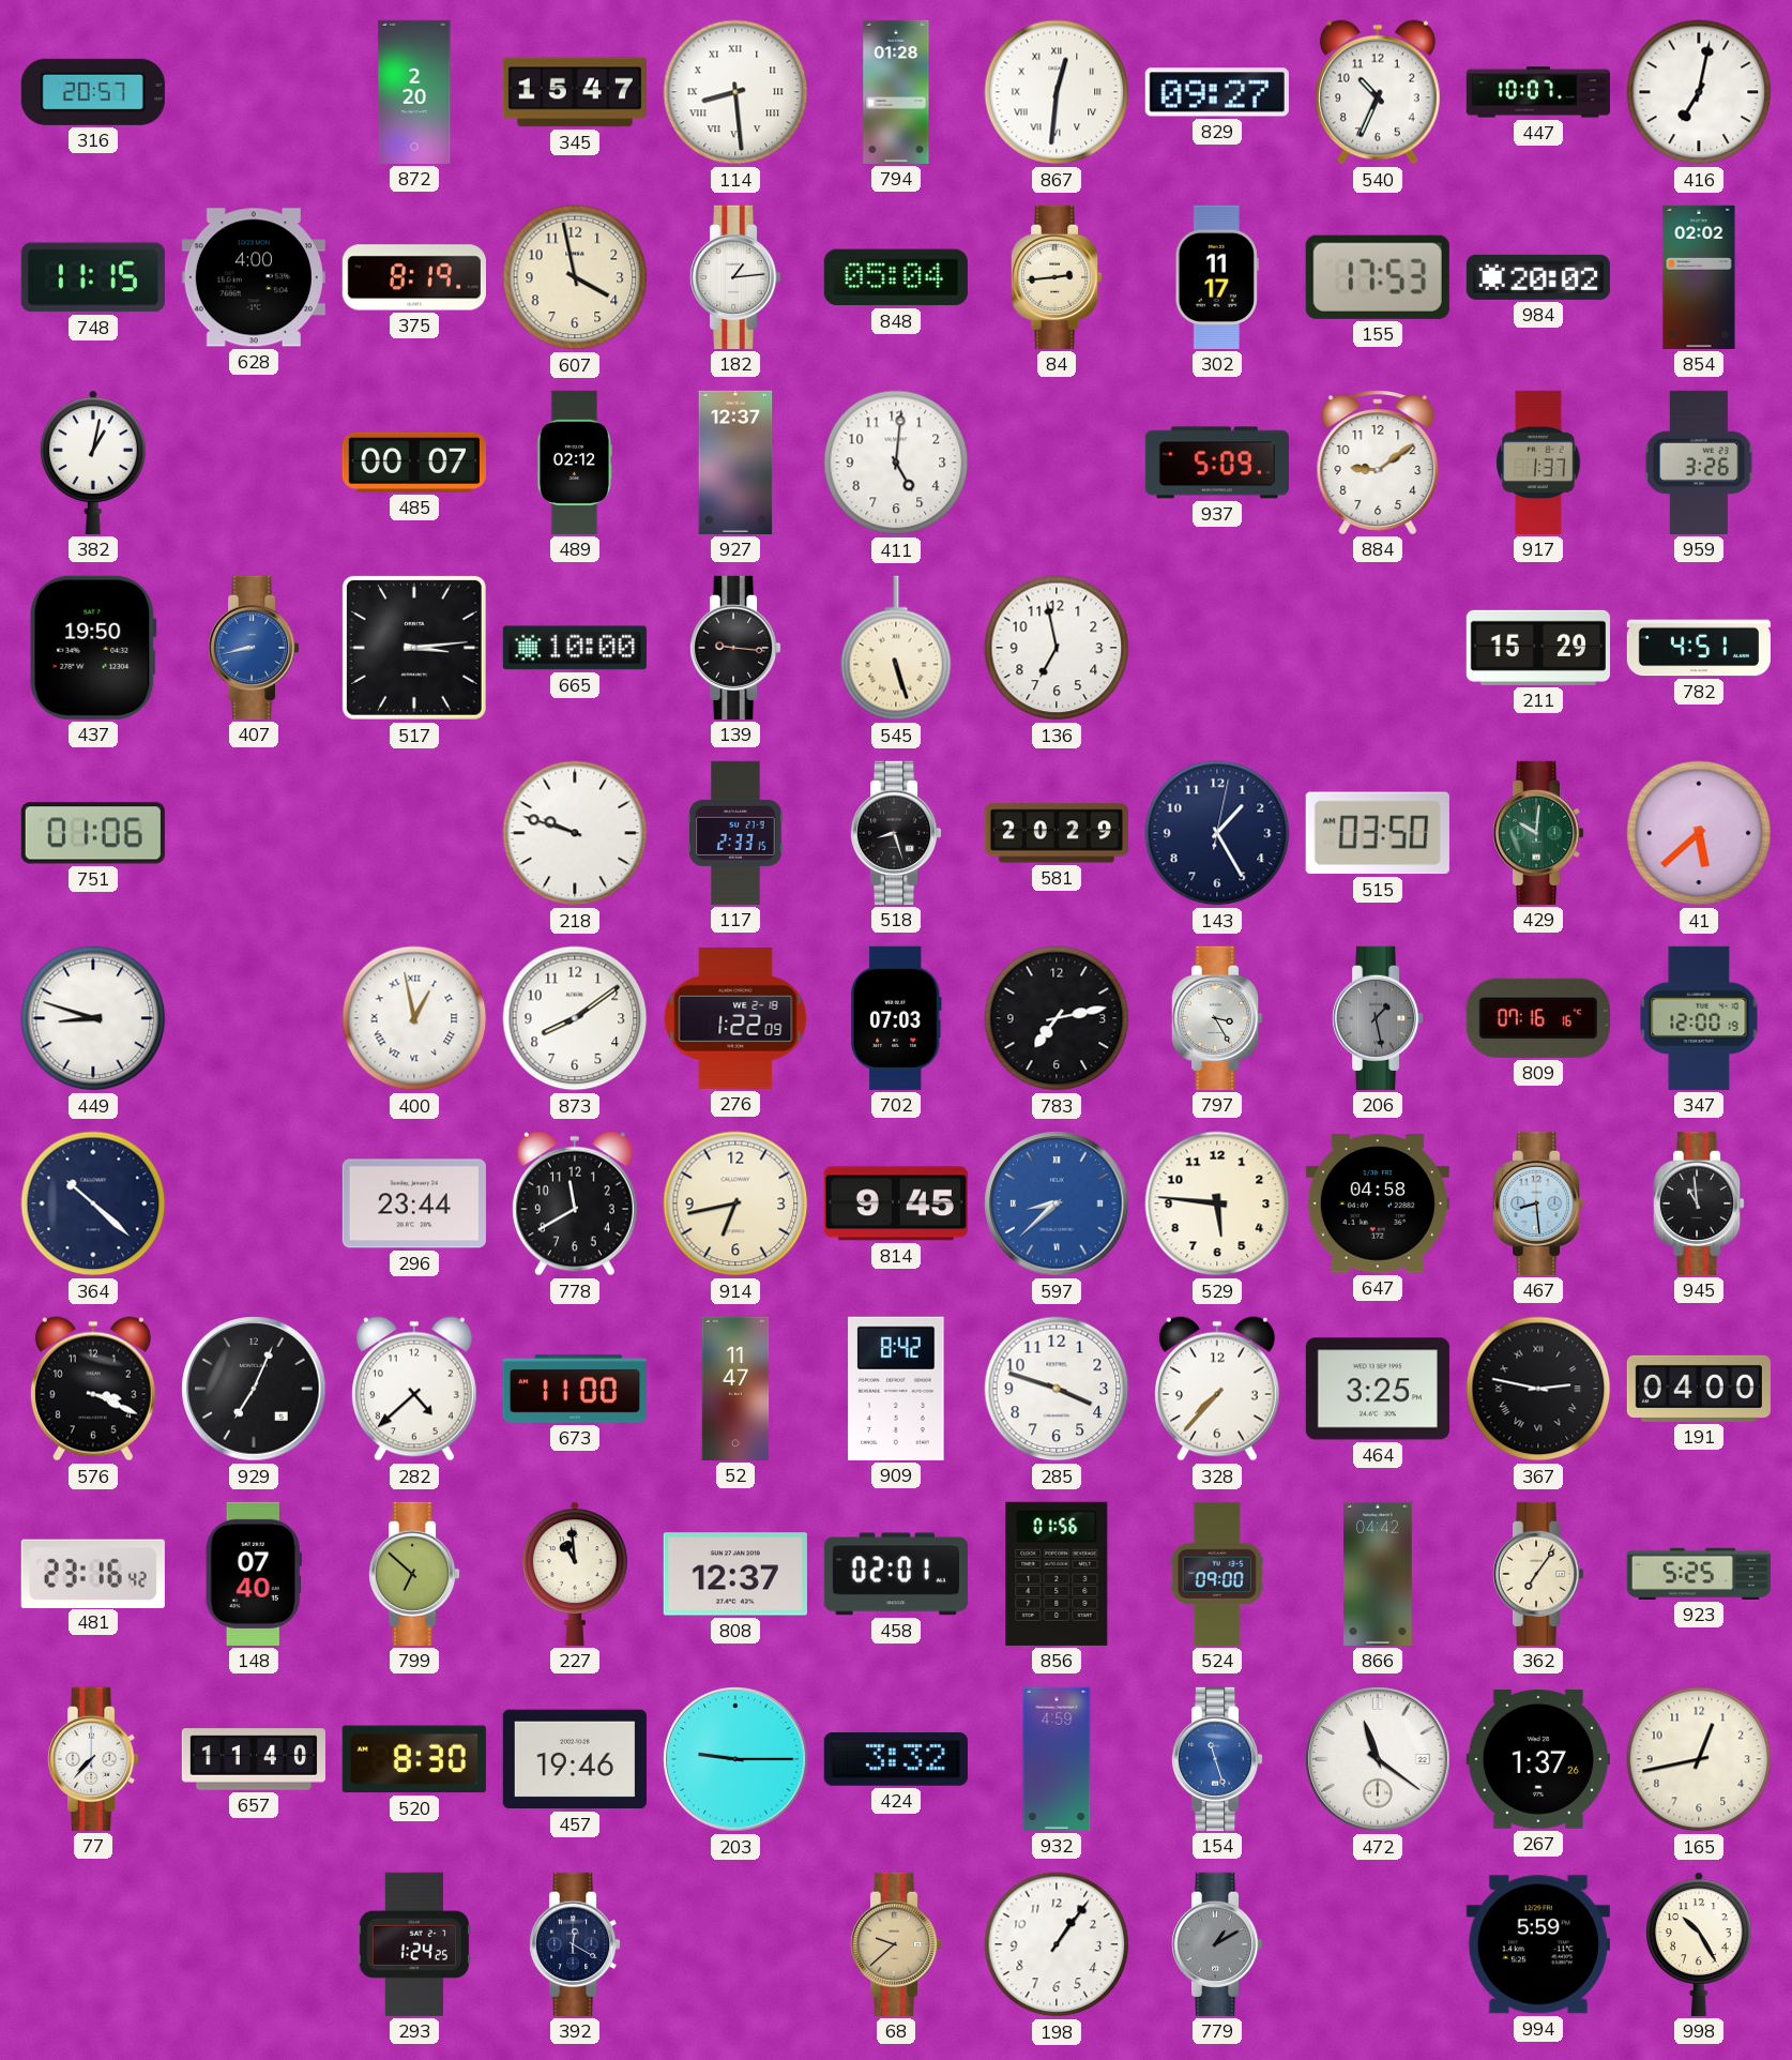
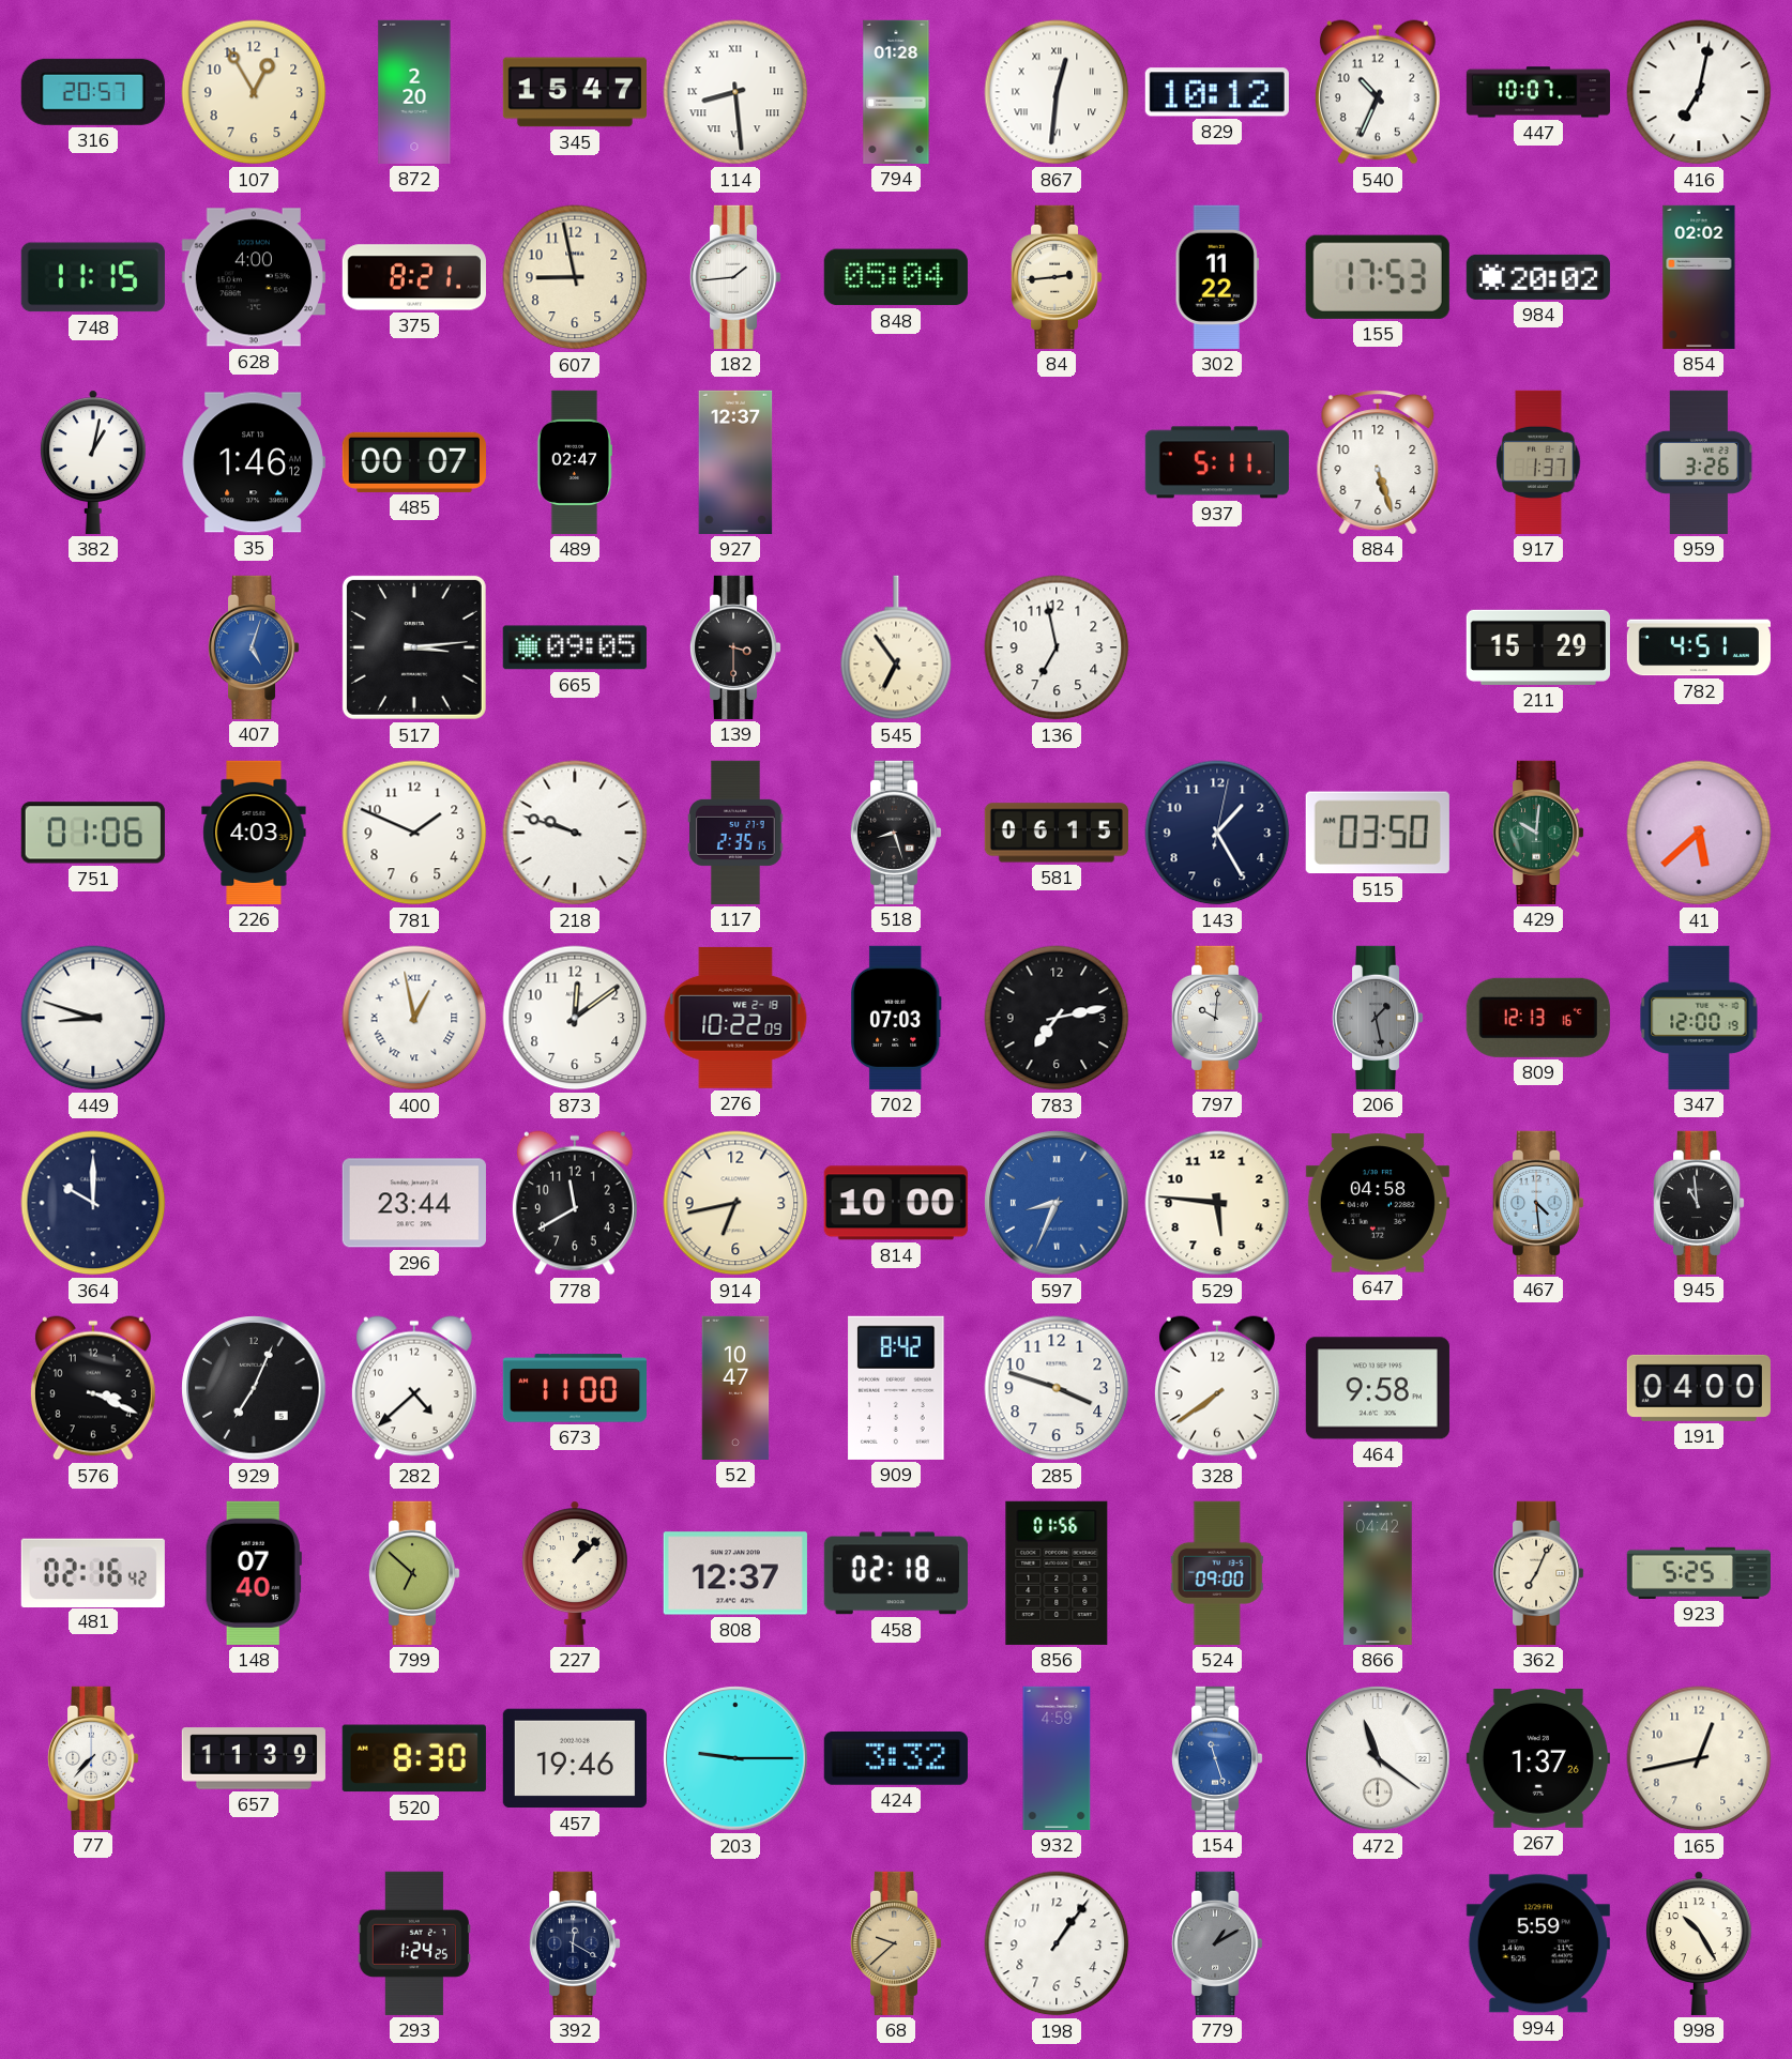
107: none -> 12:55 (254, 92)
829: 09:27 -> 10:12 (1217, 92)
375: 8:19 -> 8:21 (414, 277)
607: 3:58 -> 8:58 (575, 277)
182: 1:14 -> 1:44 (735, 277)
302: 11:17 -> 11:22 (1217, 277)
35: none -> 1:46 (254, 462)
489: 02:12 -> 02:47 (574, 462)
411: 5:01 -> none (896, 463)
937: 5:09 -> 5:11 (1217, 462)
884: 9:09 -> 5:27 (1378, 462)
437: 19:50 -> none (93, 648)
407: 8:43 -> 5:03 (254, 647)
665: 10:00 -> 09:05 (575, 647)
139: 9:16 -> 3:30 (735, 647)
545: 5:27 -> 6:54 (896, 647)
226: none -> 4:03 (254, 833)
781: none -> 1:49 (414, 833)
117: 2:33 -> 2:35 (735, 833)
581: 20:29 -> 06:15 (1057, 833)
873: 8:09 -> 12:09 (575, 1018)
276: 1:22 -> 10:22 (735, 1018)
797: 3:25 -> 10:01 (1217, 1018)
809: 07:16 -> 12:13 (1538, 1018)
364: 10:22 -> 10:00 (93, 1203)
814: 9:45 -> 10:00 (896, 1203)
597: 8:38 -> 8:34 (1057, 1203)
467: 8:29 -> 4:29 (1538, 1203)
52: 11:47 -> 10:47 (735, 1388)
328: 7:37 -> 7:39 (1217, 1388)
464: 3:25 -> 9:58 (1378, 1388)
367: 2:47 -> none (1538, 1389)
481: 23:16 -> 02:16 (93, 1572)
227: 10:59 -> 1:08 (575, 1573)
458: 02:01 -> 02:18 (896, 1573)
362: 7:06 -> 7:04 (1538, 1573)
657: 11:40 -> 11:39 (254, 1758)
